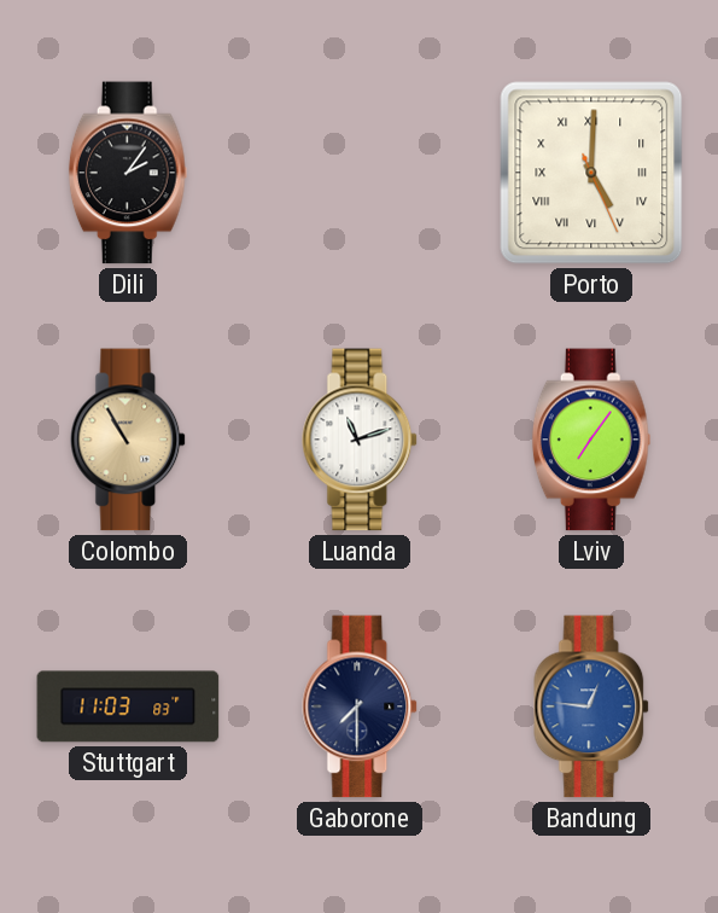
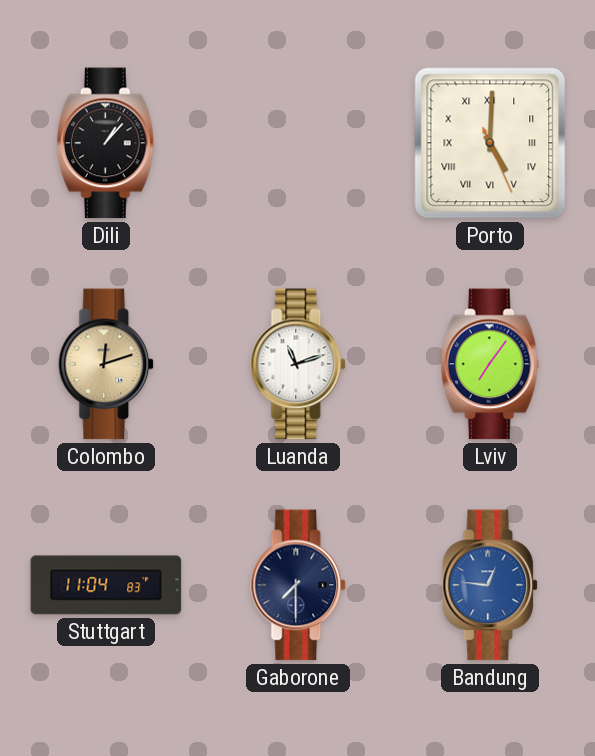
Dili: 2:06 -> 1:07 (106, 143)
Colombo: 10:55 -> 12:12 (107, 364)
Stuttgart: 11:03 -> 11:04 (106, 585)
